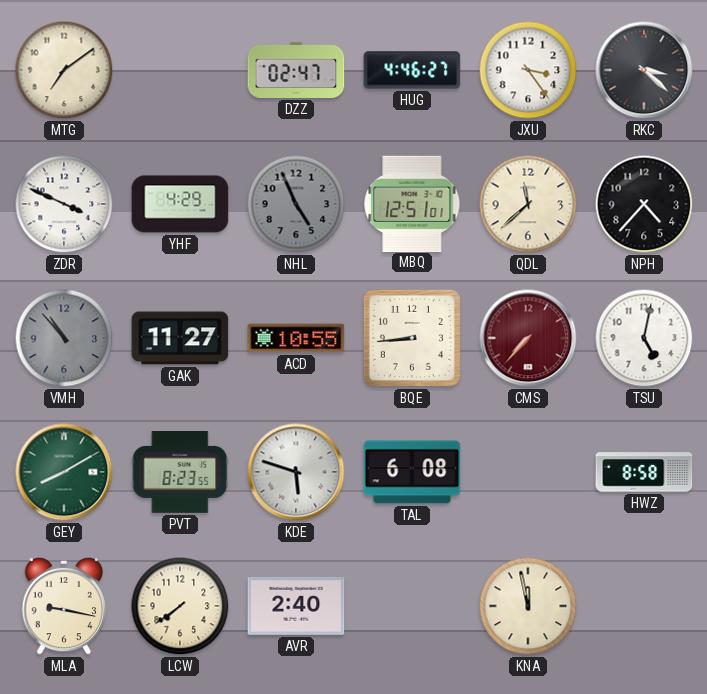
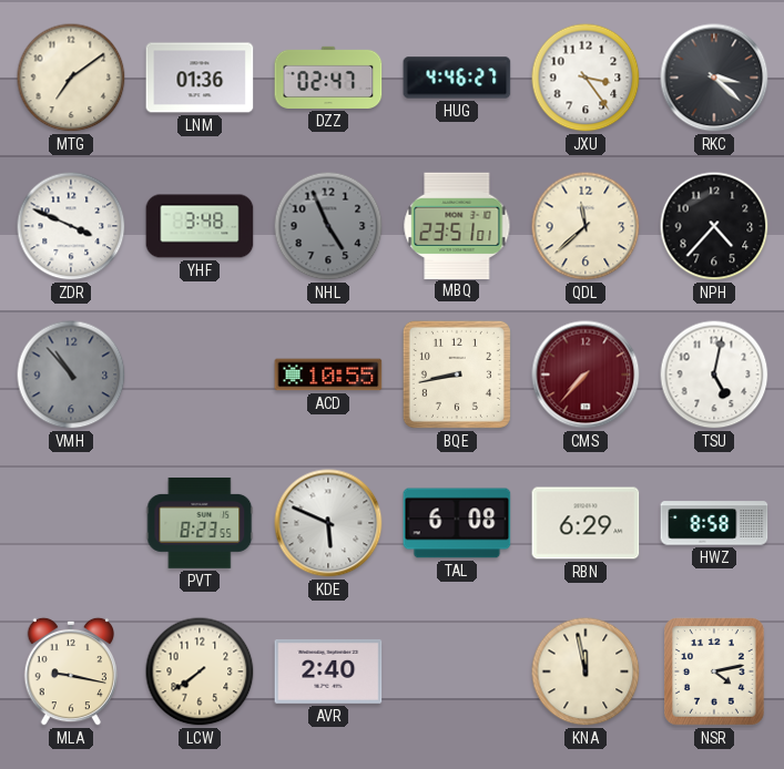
LNM: none -> 01:36 (200, 78)
YHF: 4:29 -> 3:48 (200, 226)
MBQ: 12:51 -> 23:51 (457, 225)
GAK: 11:27 -> none (180, 338)
BQE: 8:44 -> 8:43 (457, 375)
GEY: 8:10 -> none (64, 472)
KDE: 5:48 -> 5:49 (328, 523)
RBN: none -> 6:29 (586, 523)
NSR: none -> 4:13 (715, 673)
